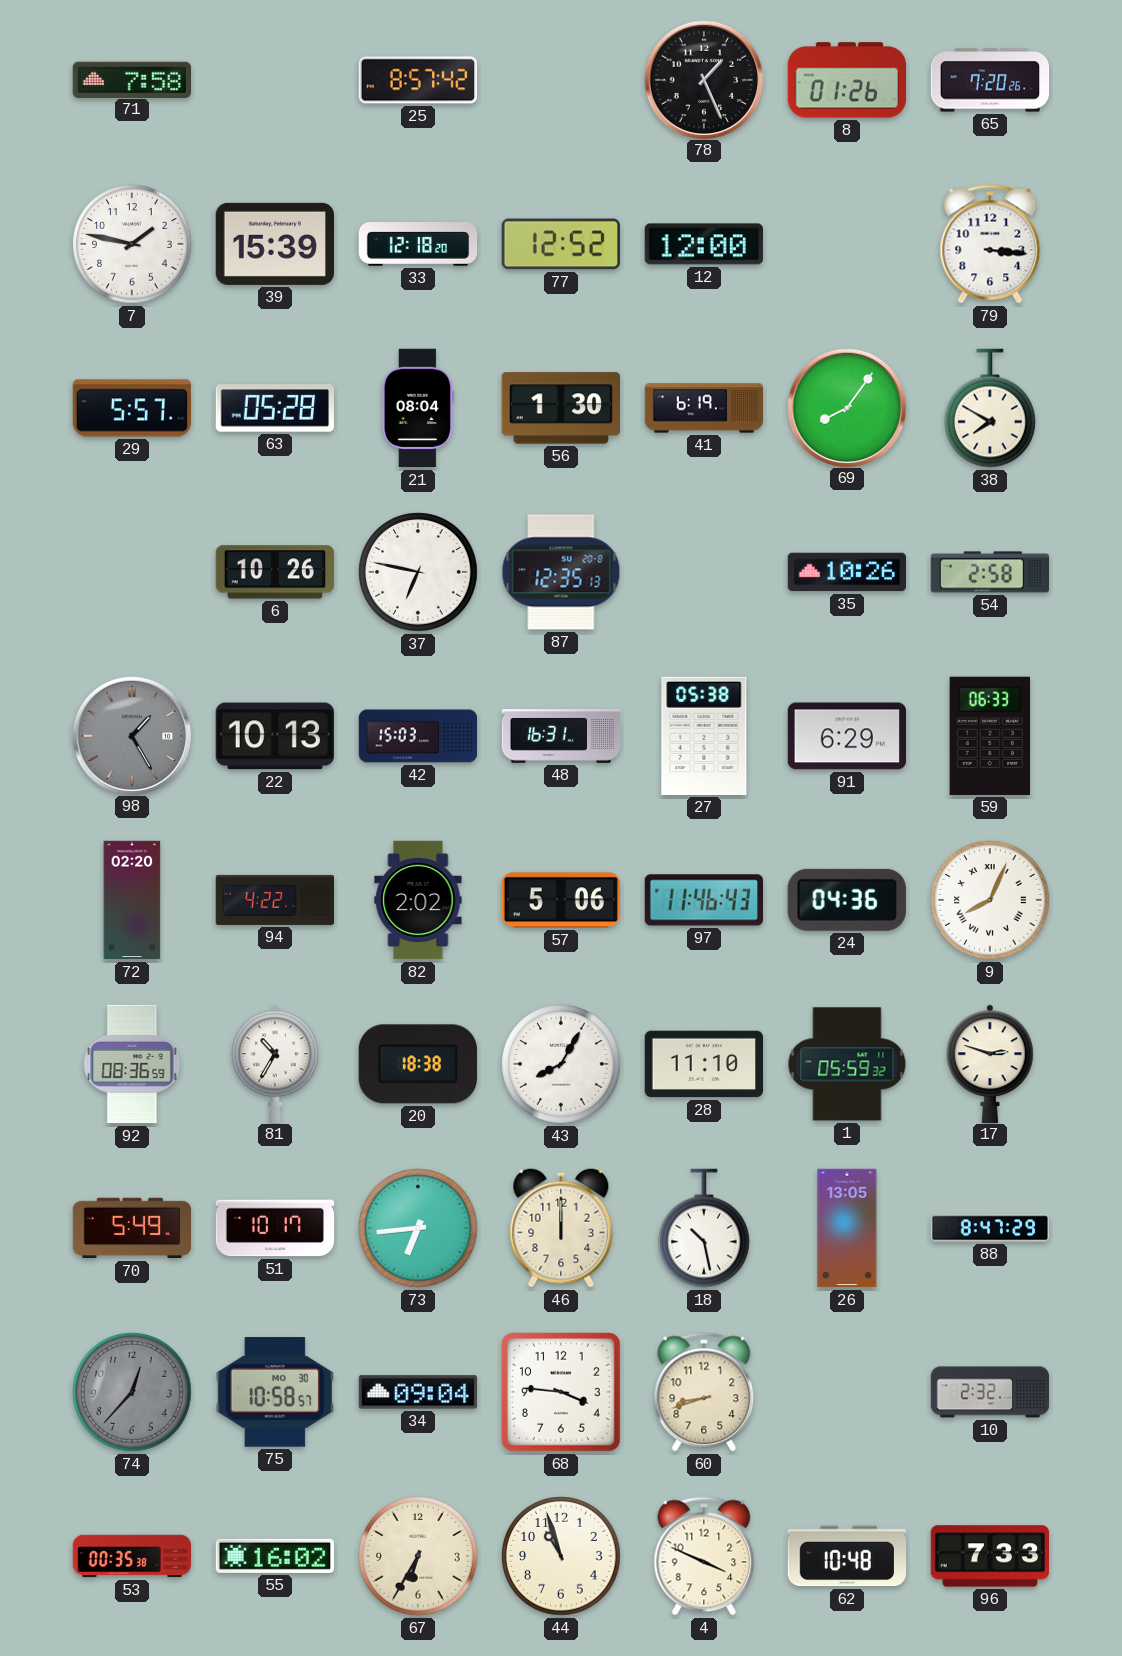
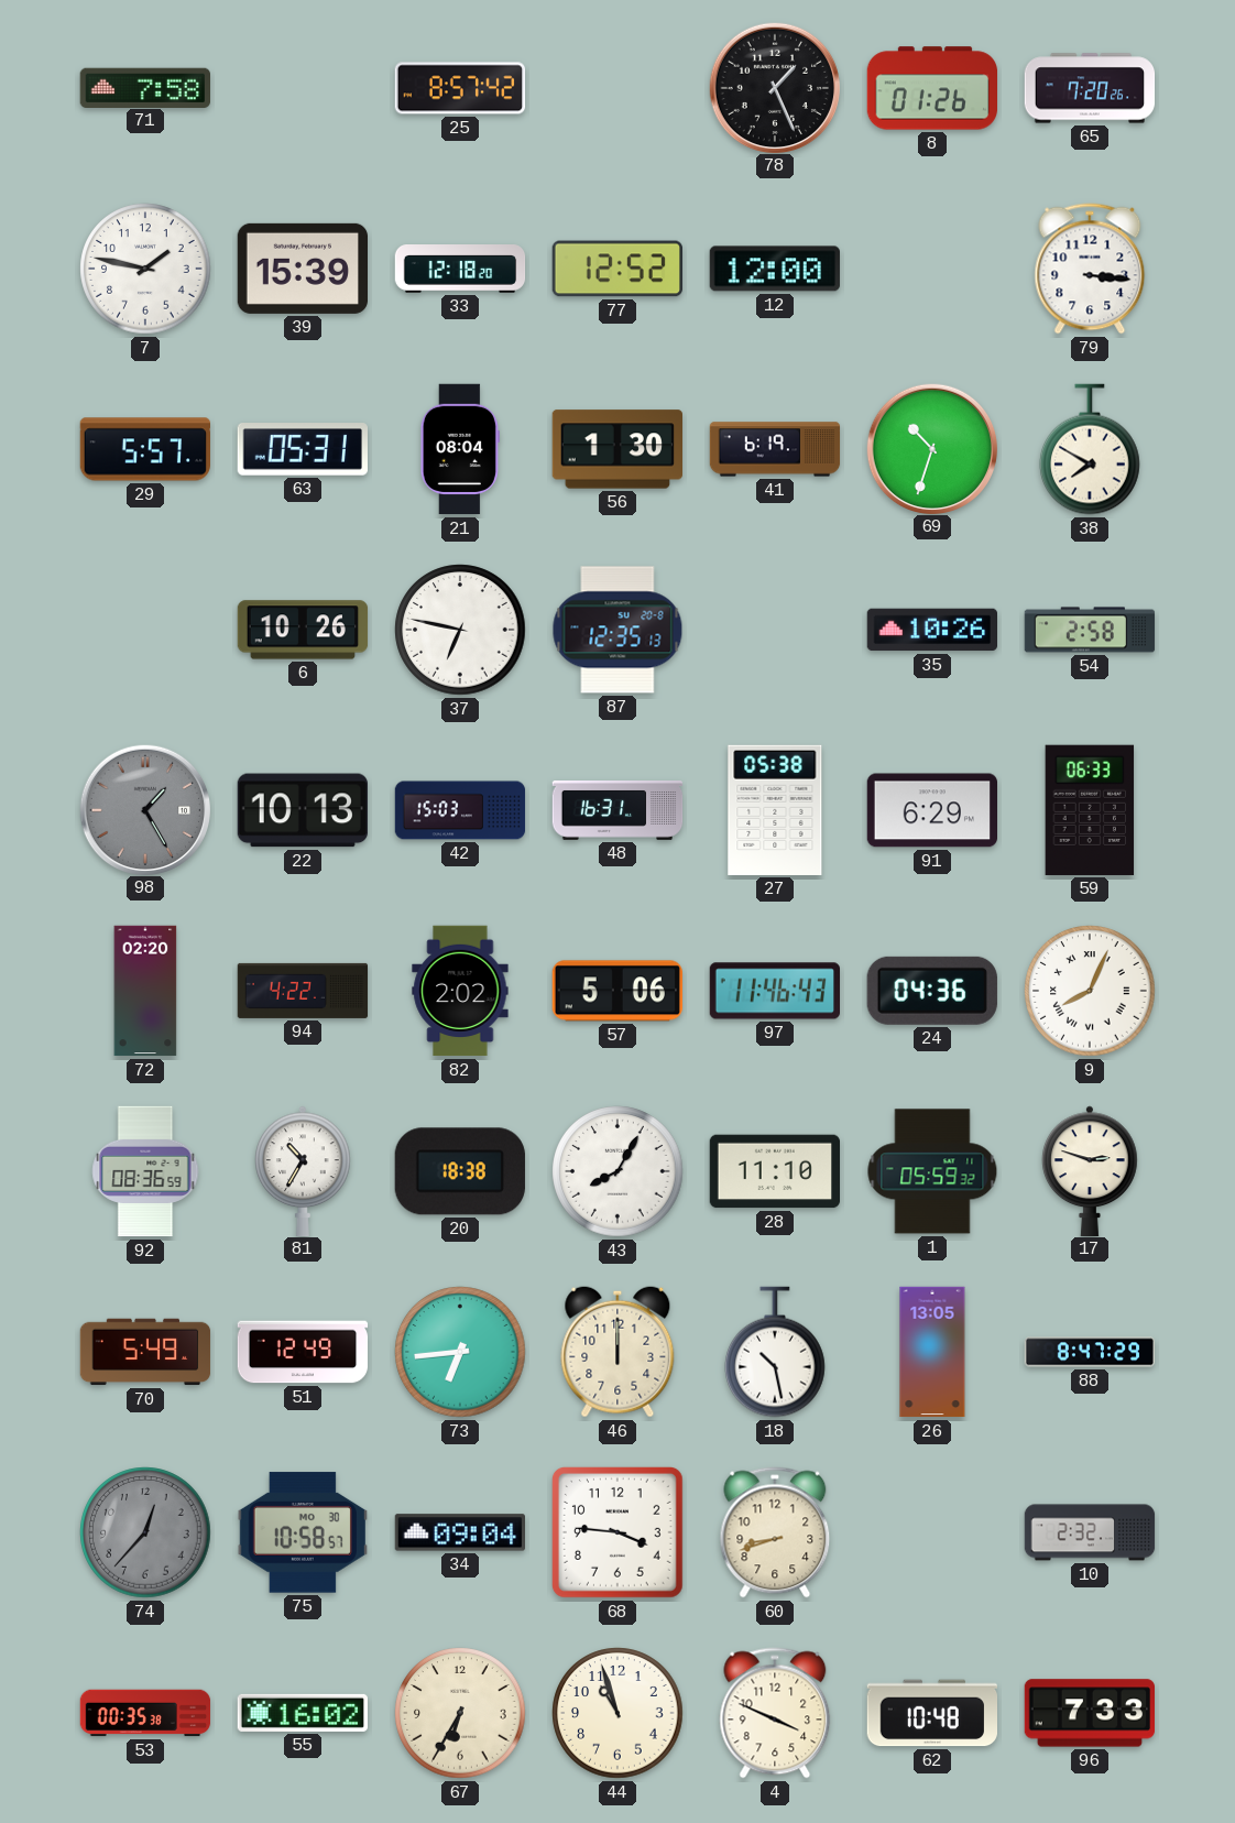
63: 05:28 -> 05:31 (302, 449)
69: 8:06 -> 10:33 (931, 448)
51: 10:17 -> 12:49 (303, 1352)
